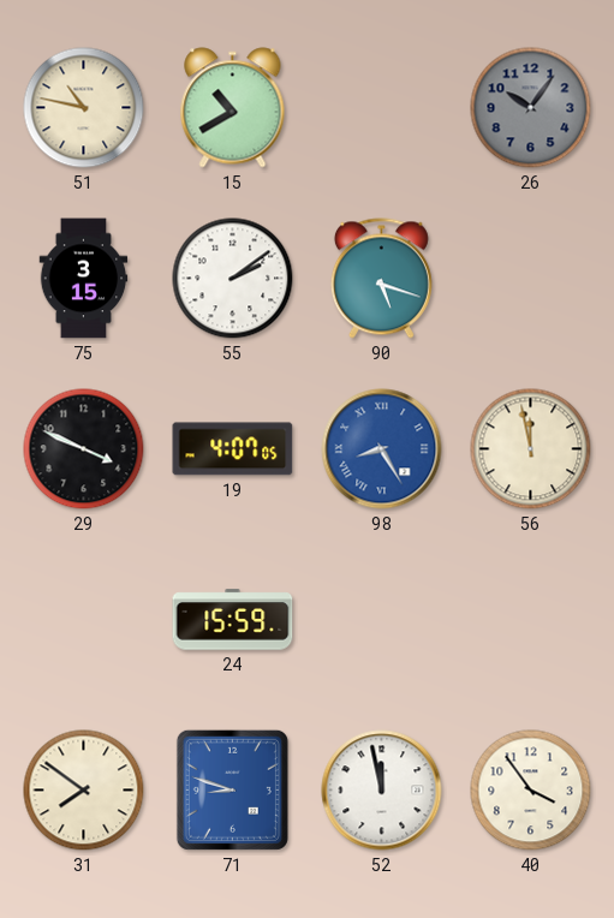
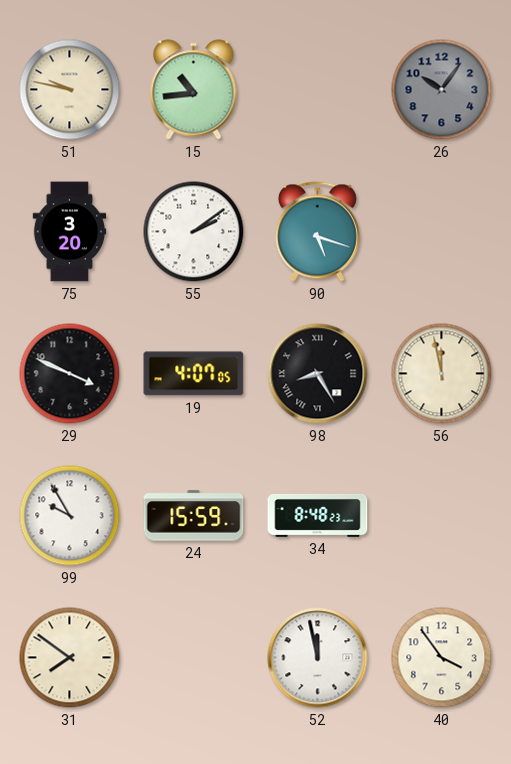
51: 10:47 -> 9:47 (70, 90)
15: 10:40 -> 10:44 (194, 90)
75: 3:15 -> 3:20 (70, 232)
98 dial: blue -> black (318, 374)
99: none -> 9:55 (70, 516)
34: none -> 8:48 (318, 515)
71: 8:48 -> none (232, 789)
